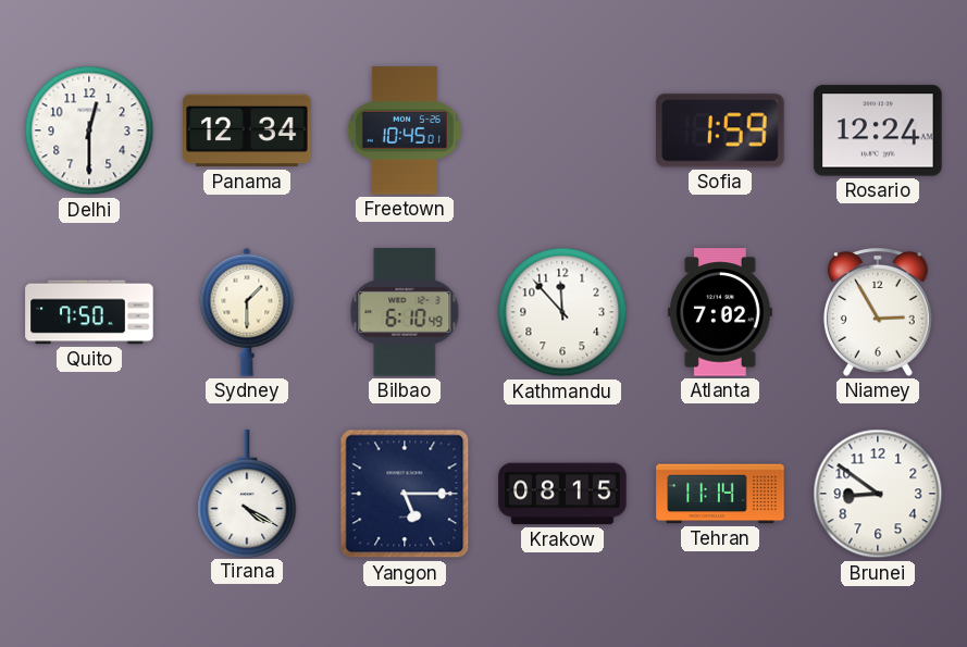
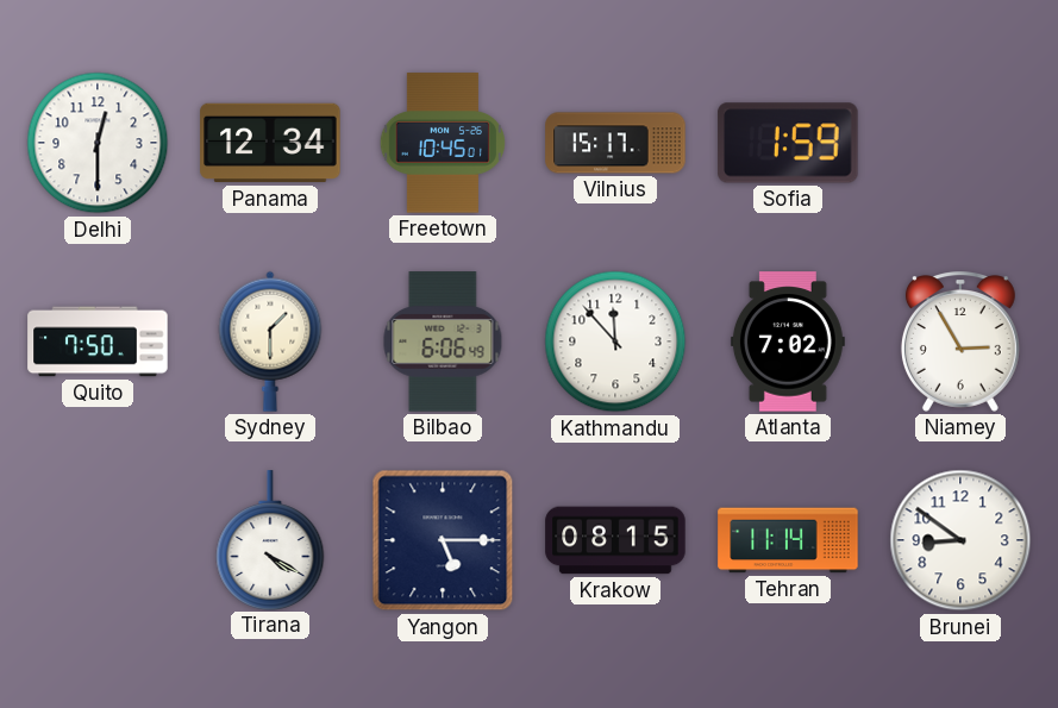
Vilnius: none -> 15:17 (615, 143)
Rosario: 12:24 -> none (878, 130)
Bilbao: 6:10 -> 6:06 (443, 342)
